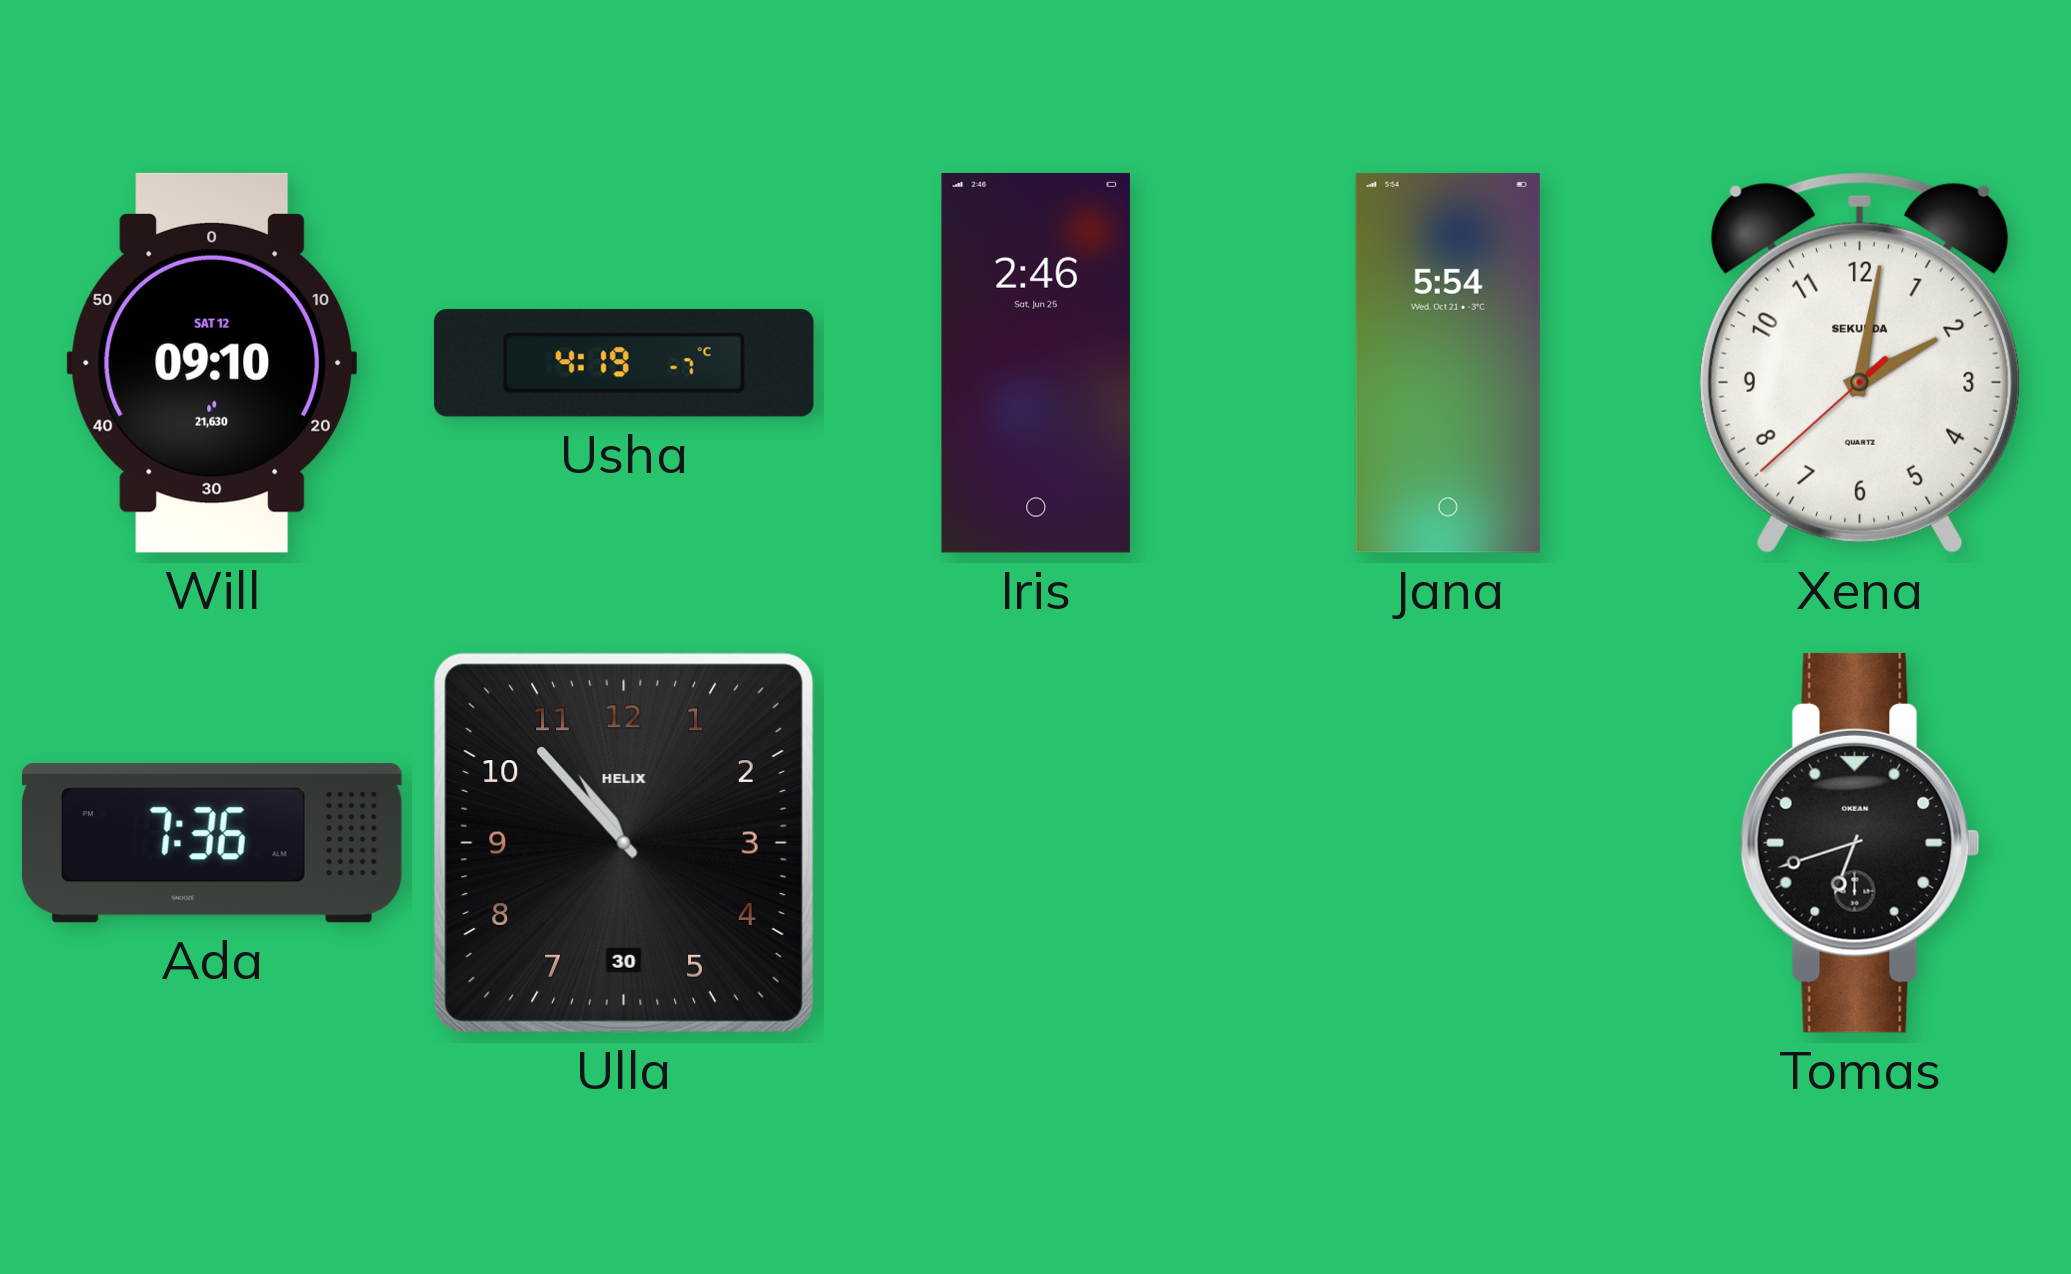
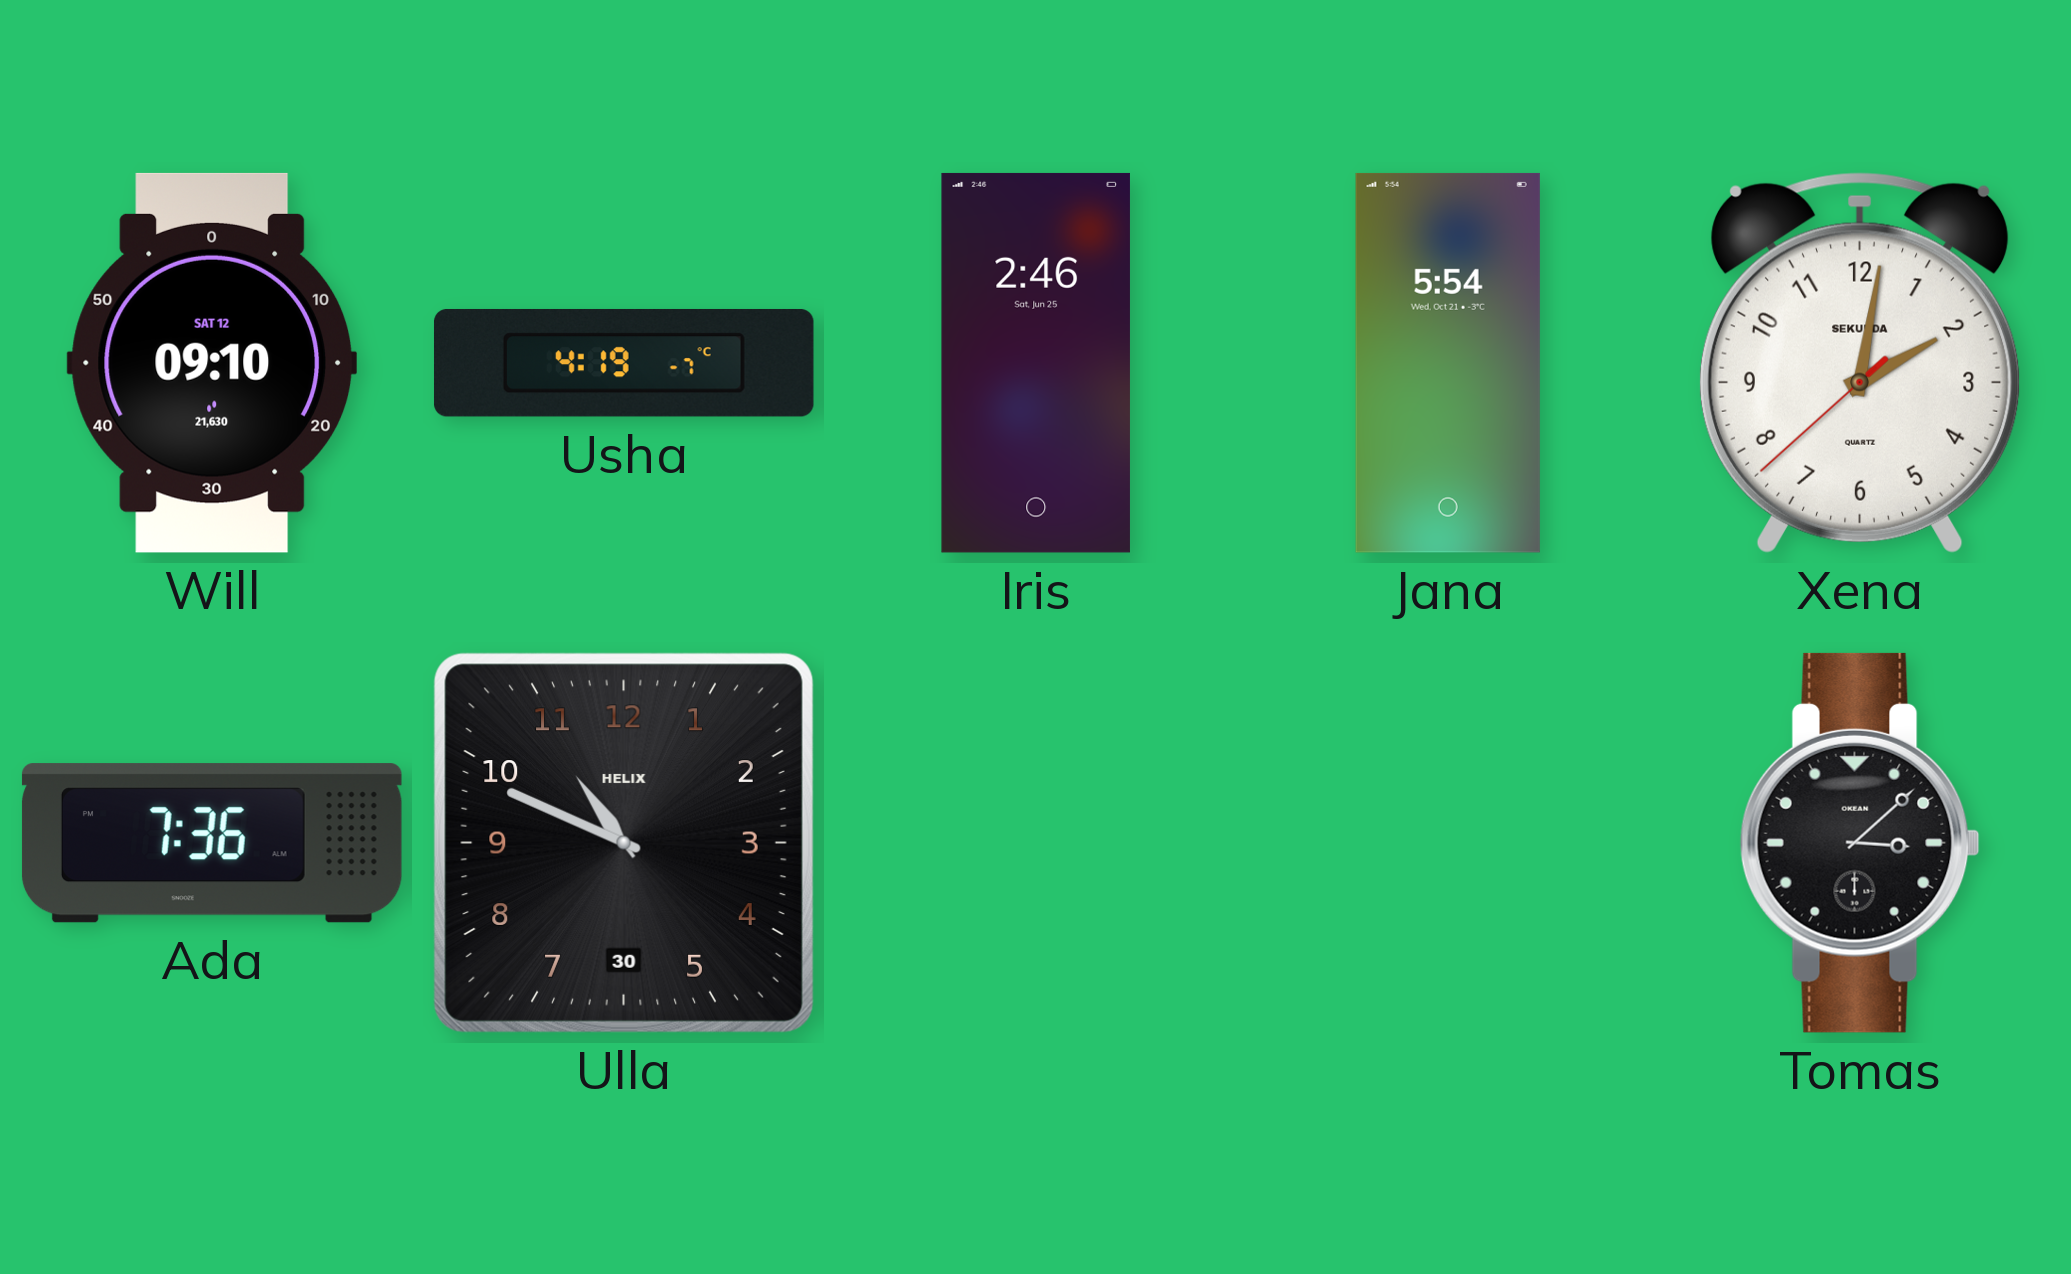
Ulla: 10:53 -> 10:49 (624, 843)
Tomas: 6:42 -> 3:08 (1860, 843)
